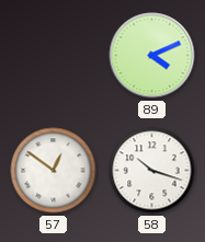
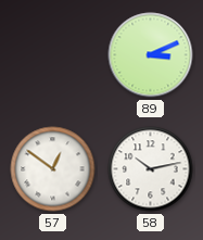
89: 4:11 -> 3:11 (151, 55)
58: 10:18 -> 10:13 (151, 169)
